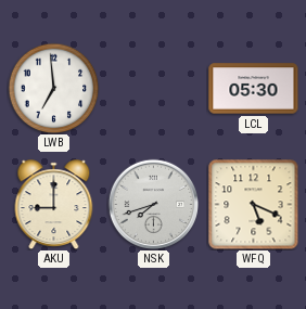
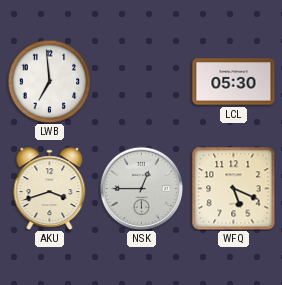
AKU: 9:00 -> 3:42 (50, 189)
NSK: 7:42 -> 12:45 (141, 188)
